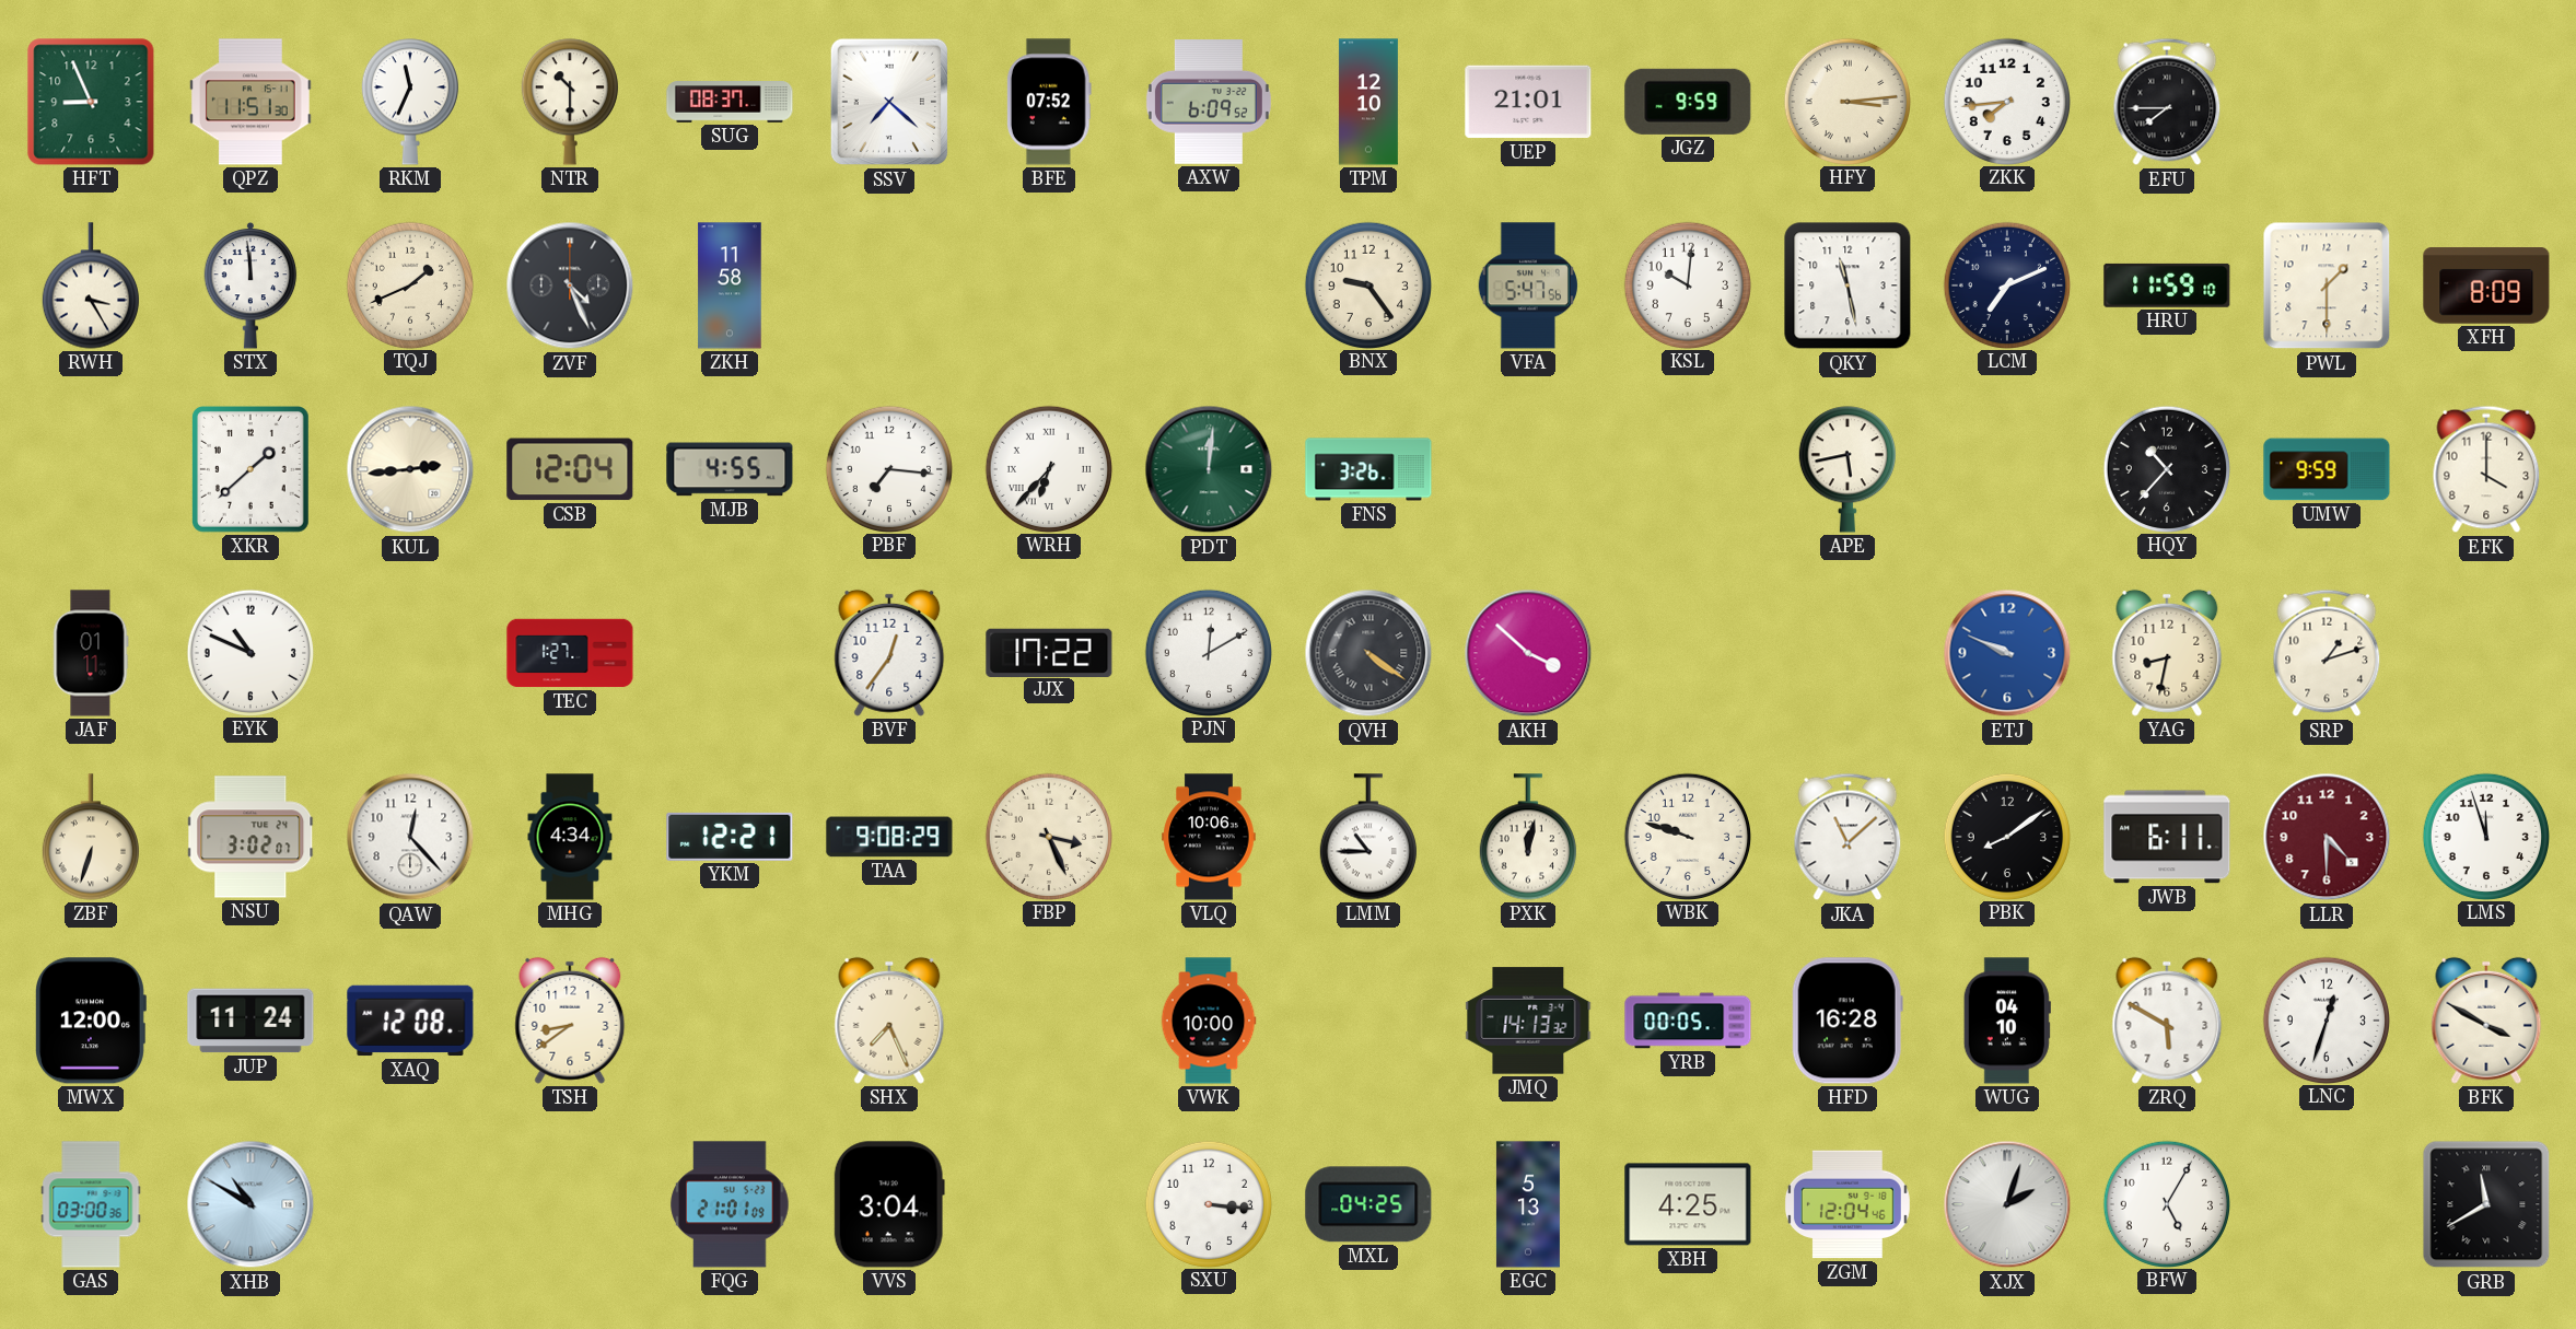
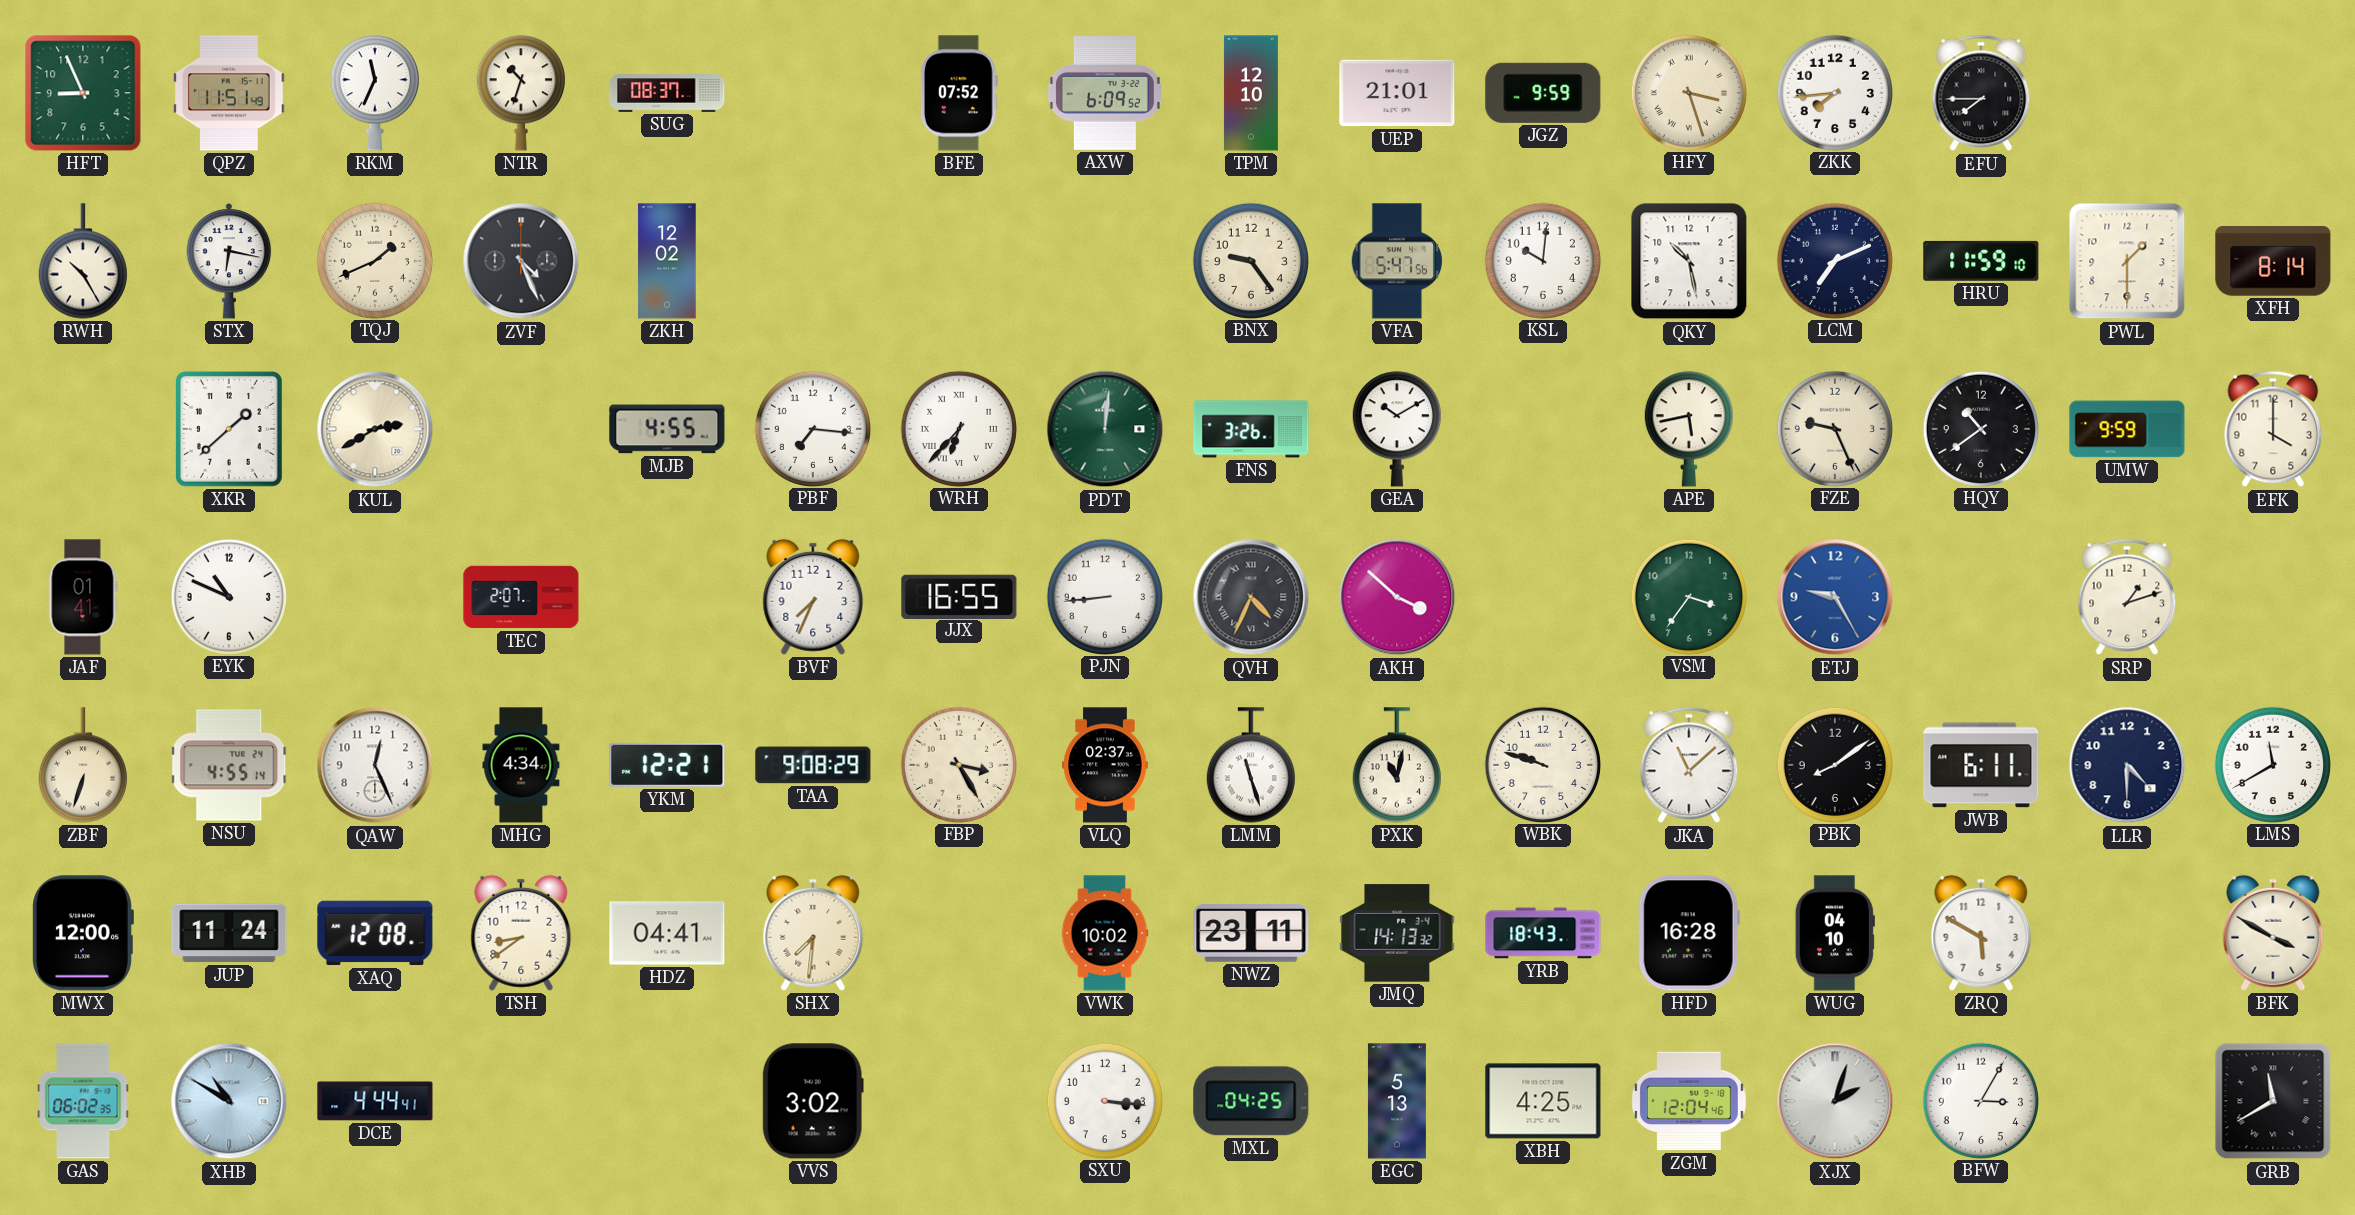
QPZ: 11:51:30 -> 11:51:49 (229, 93)
NTR: 10:30 -> 10:33 (521, 93)
SSV: 7:22 -> none (889, 102)
HFY: 3:14 -> 3:27 (1688, 92)
RWH: 3:25 -> 10:25 (83, 261)
STX: 11:59 -> 6:17 (229, 261)
ZKH: 11:58 -> 12:02 (667, 261)
QKY: 11:28 -> 10:28 (1689, 261)
XFH: 8:09 -> 8:14 (2273, 261)
KUL: 2:44 -> 2:40 (375, 429)
CSB: 12:04 -> none (570, 469)
GEA: none -> 10:10 (1397, 429)
FZE: none -> 9:26 (1834, 428)
HQY: 10:37 -> 10:39 (1980, 428)
JAF: 01:11 -> 01:41 (83, 597)
TEC: 1:27 -> 2:07 (521, 597)
BVF: 12:36 -> 7:34 (813, 597)
JJX: 17:22 -> 16:55 (959, 596)
PJN: 12:10 -> 8:44 (1104, 596)
QVH: 4:21 -> 4:34 (1251, 597)
VSM: none -> 3:36 (1688, 596)
ETJ: 9:49 -> 9:25 (1835, 597)
YAG: 8:32 -> none (2167, 653)
NSU: 3:02 -> 4:55 (230, 765)
QAW: 12:23 -> 12:26 (375, 765)
FBP: 3:26 -> 3:25 (958, 764)
VLQ: 10:06 -> 02:37 (1105, 765)
LMM: 10:45 -> 11:27 (1251, 765)
PXK: 12:02 -> 11:02 (1397, 765)
LLR dial: burgundy -> navy (2127, 765)
LMS: 11:57 -> 11:40 (2272, 764)
HDZ: none -> 04:41 (667, 933)
SHX: 7:26 -> 7:31 (813, 933)
VWK: 10:00 -> 10:02 (1105, 933)
NWZ: none -> 23:11 (1251, 933)
YRB: 00:05 -> 18:43 (1543, 933)
LNC: 12:33 -> none (2326, 1019)
GAS: 03:00 -> 06:02 (83, 1101)
DCE: none -> 4:44 (375, 1101)
FQG: 21:01 -> none (730, 1204)
VVS: 3:04 -> 3:02 (813, 1101)
BFW: 5:05 -> 3:05 (1980, 1100)
